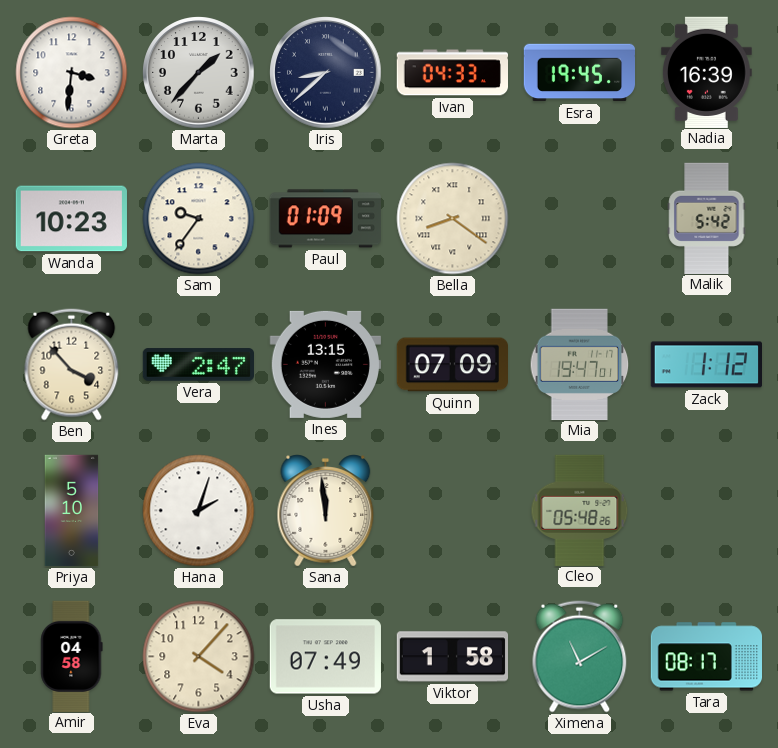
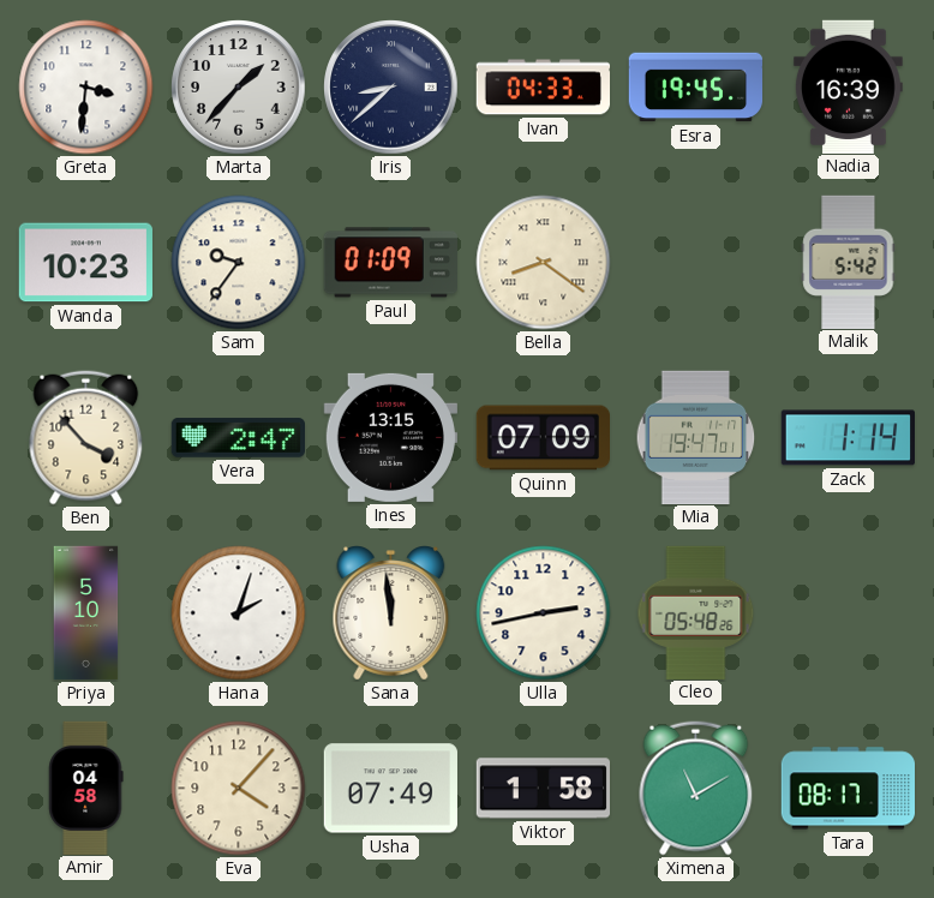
Zack: 1:12 -> 1:14 (848, 438)
Ulla: none -> 2:43 (544, 613)
